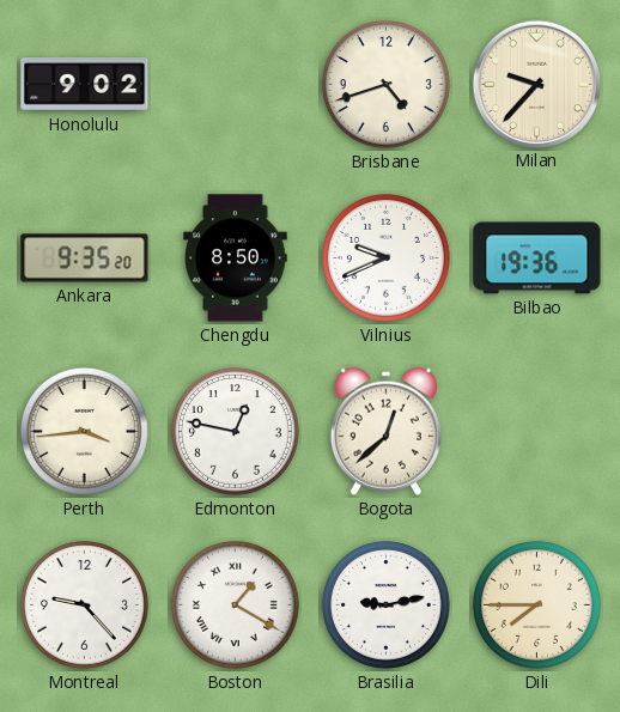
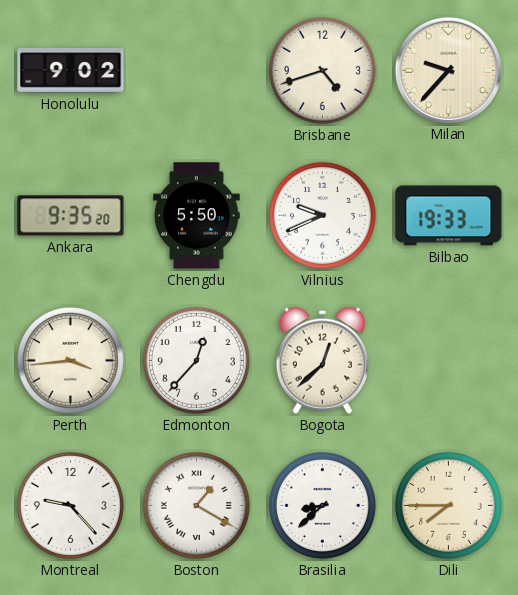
Chengdu: 8:50 -> 5:50 (197, 216)
Bilbao: 19:36 -> 19:33 (449, 216)
Edmonton: 12:47 -> 12:37 (196, 360)
Brasilia: 9:13 -> 8:38 (322, 505)
